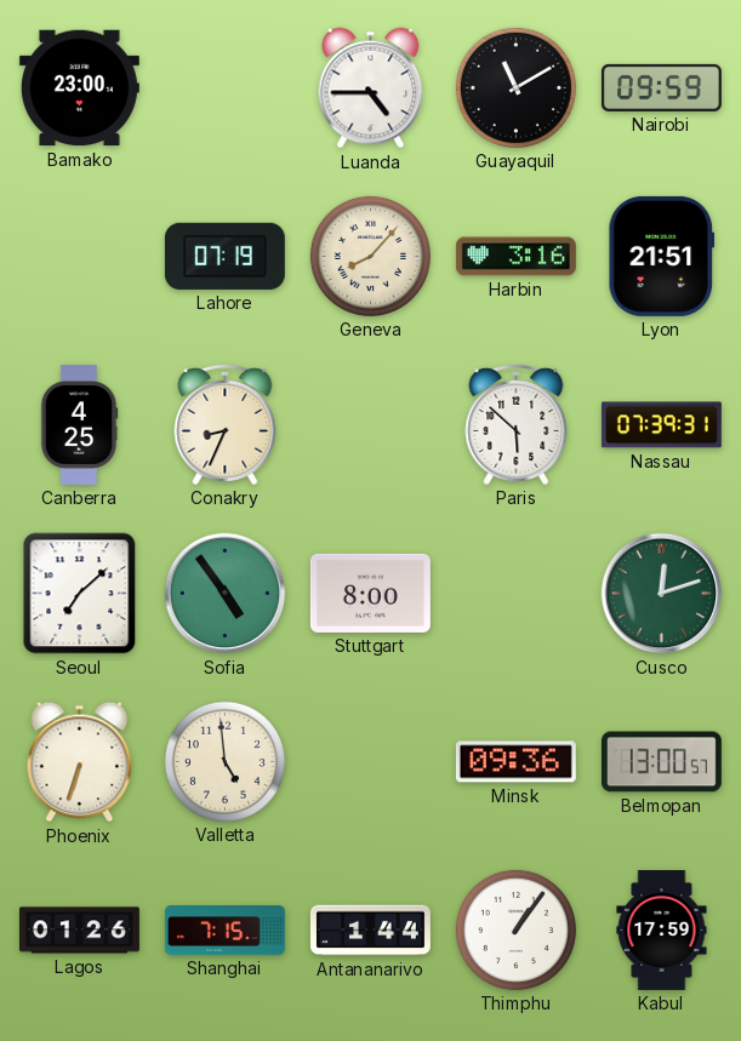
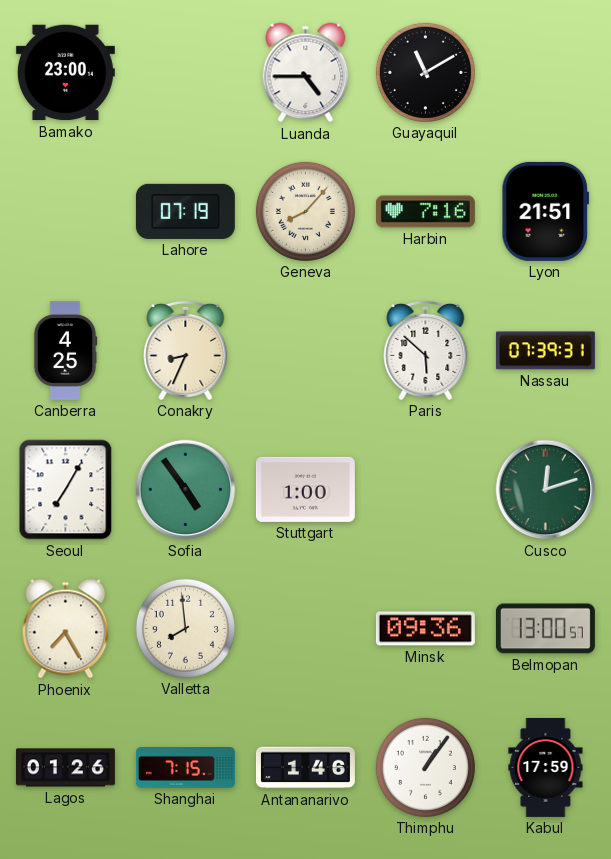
Nairobi: 09:59 -> none (661, 87)
Harbin: 3:16 -> 7:16 (425, 212)
Seoul: 7:08 -> 7:05 (66, 490)
Stuttgart: 8:00 -> 1:00 (305, 489)
Phoenix: 6:33 -> 7:25 (66, 629)
Valletta: 4:59 -> 7:59 (185, 628)
Antananarivo: 1:44 -> 1:46 (305, 768)
